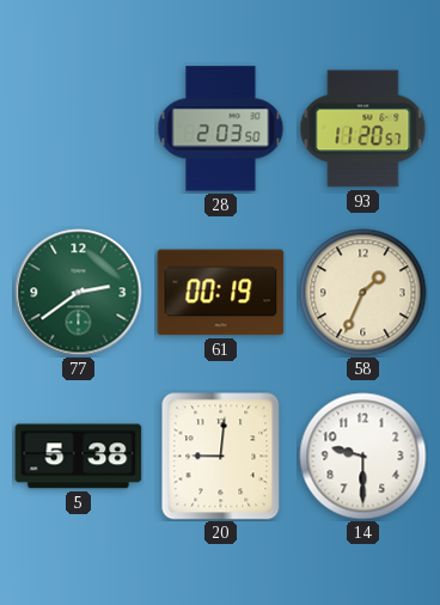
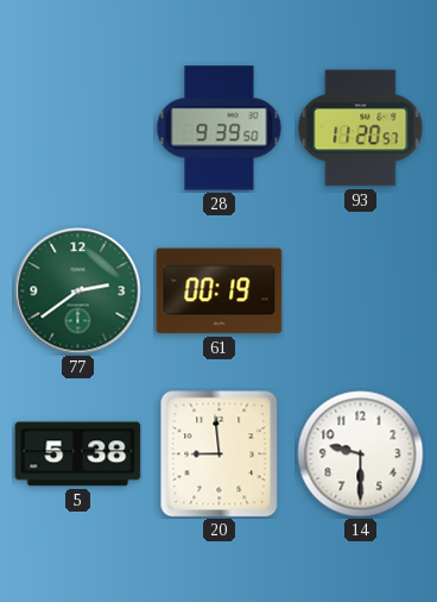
28: 2:03 -> 9:39 (220, 128)
58: 1:34 -> none (363, 293)
20: 9:01 -> 8:59 (220, 454)
